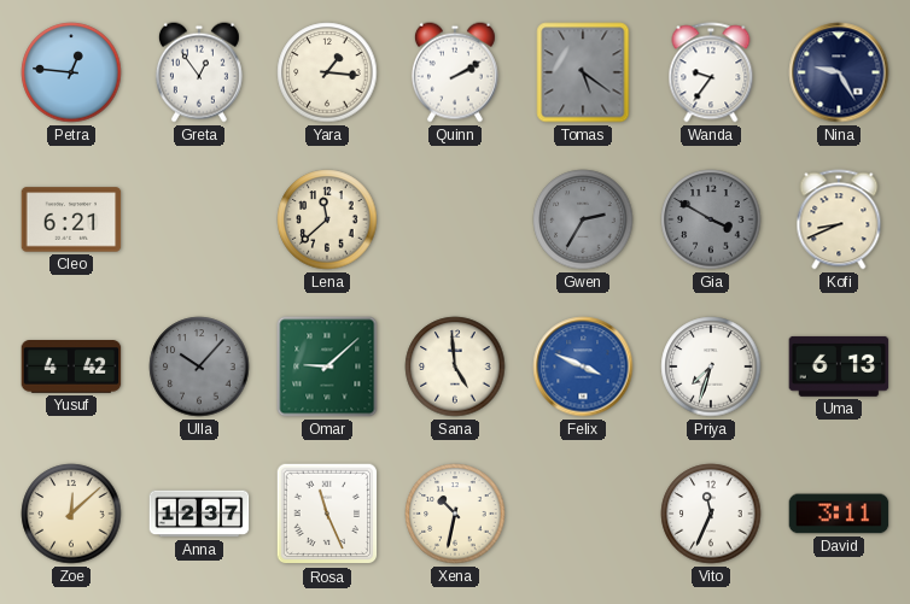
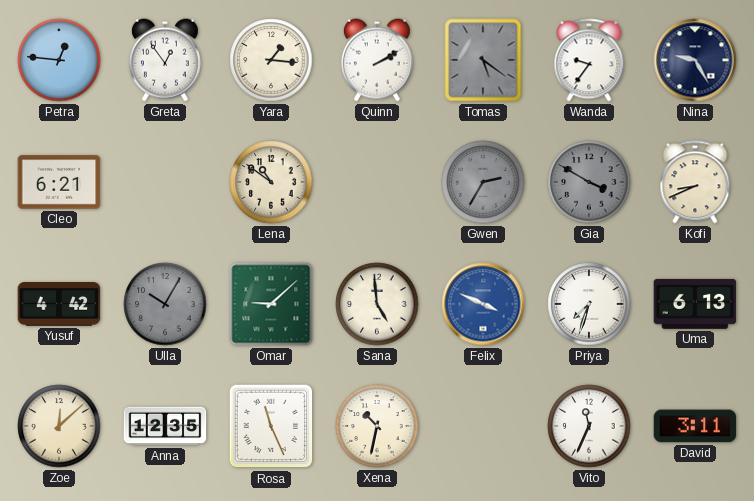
Lena: 11:38 -> 10:51 (271, 182)
Ulla: 10:07 -> 10:05 (165, 304)
Anna: 12:37 -> 12:35 (165, 426)
